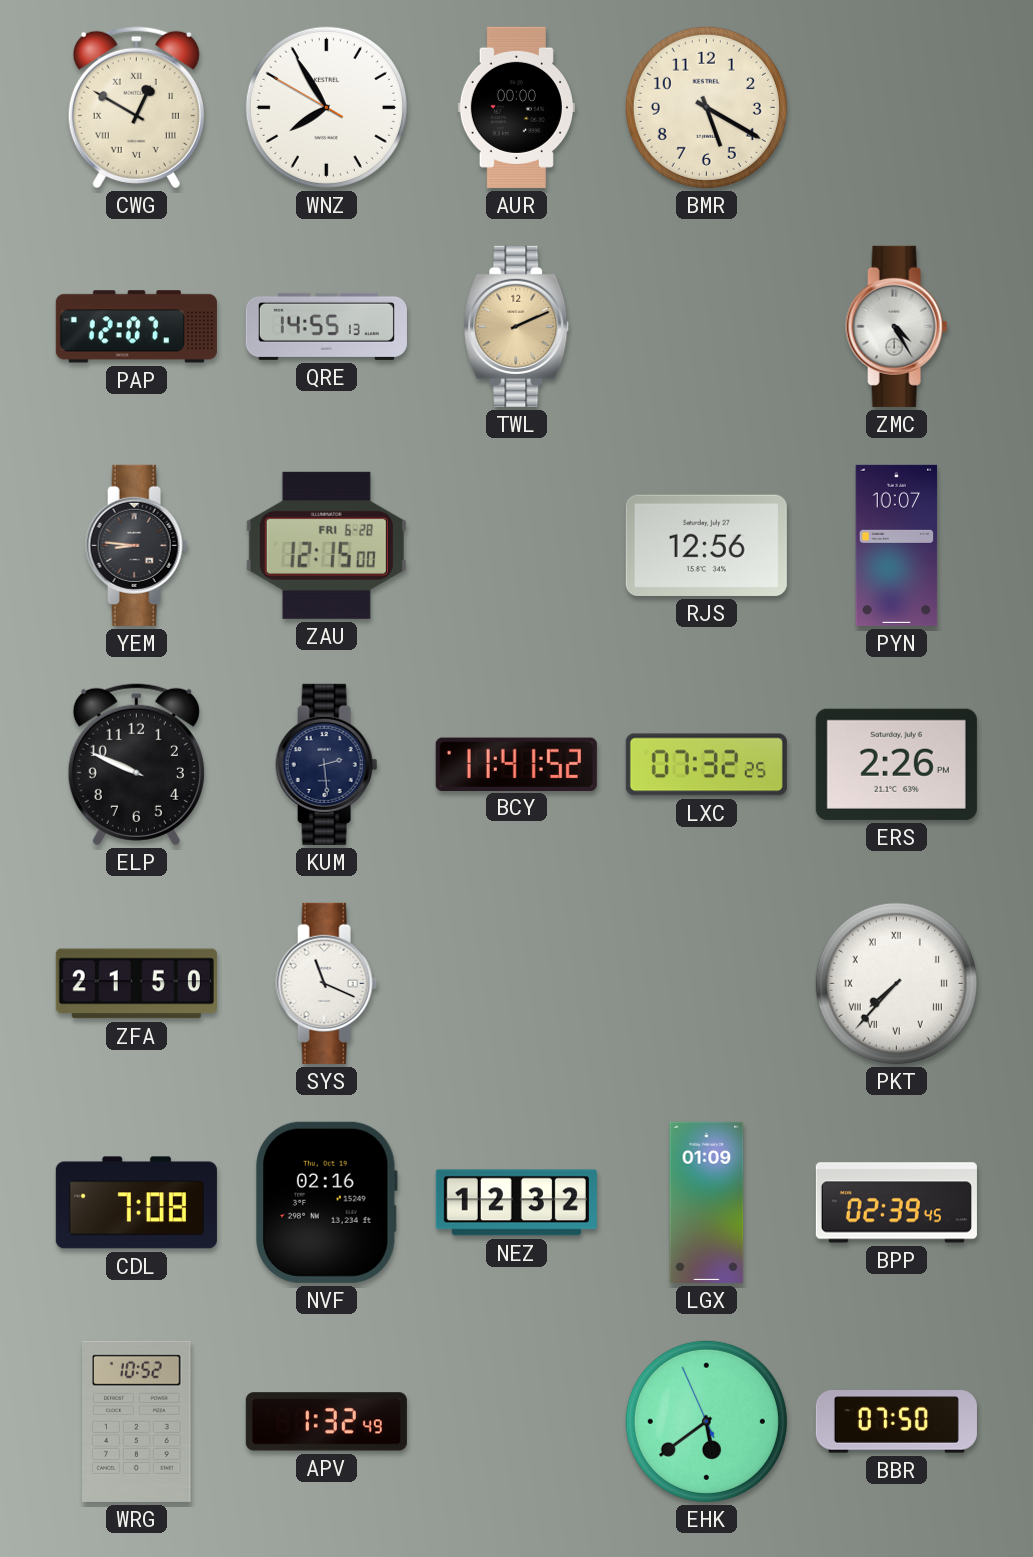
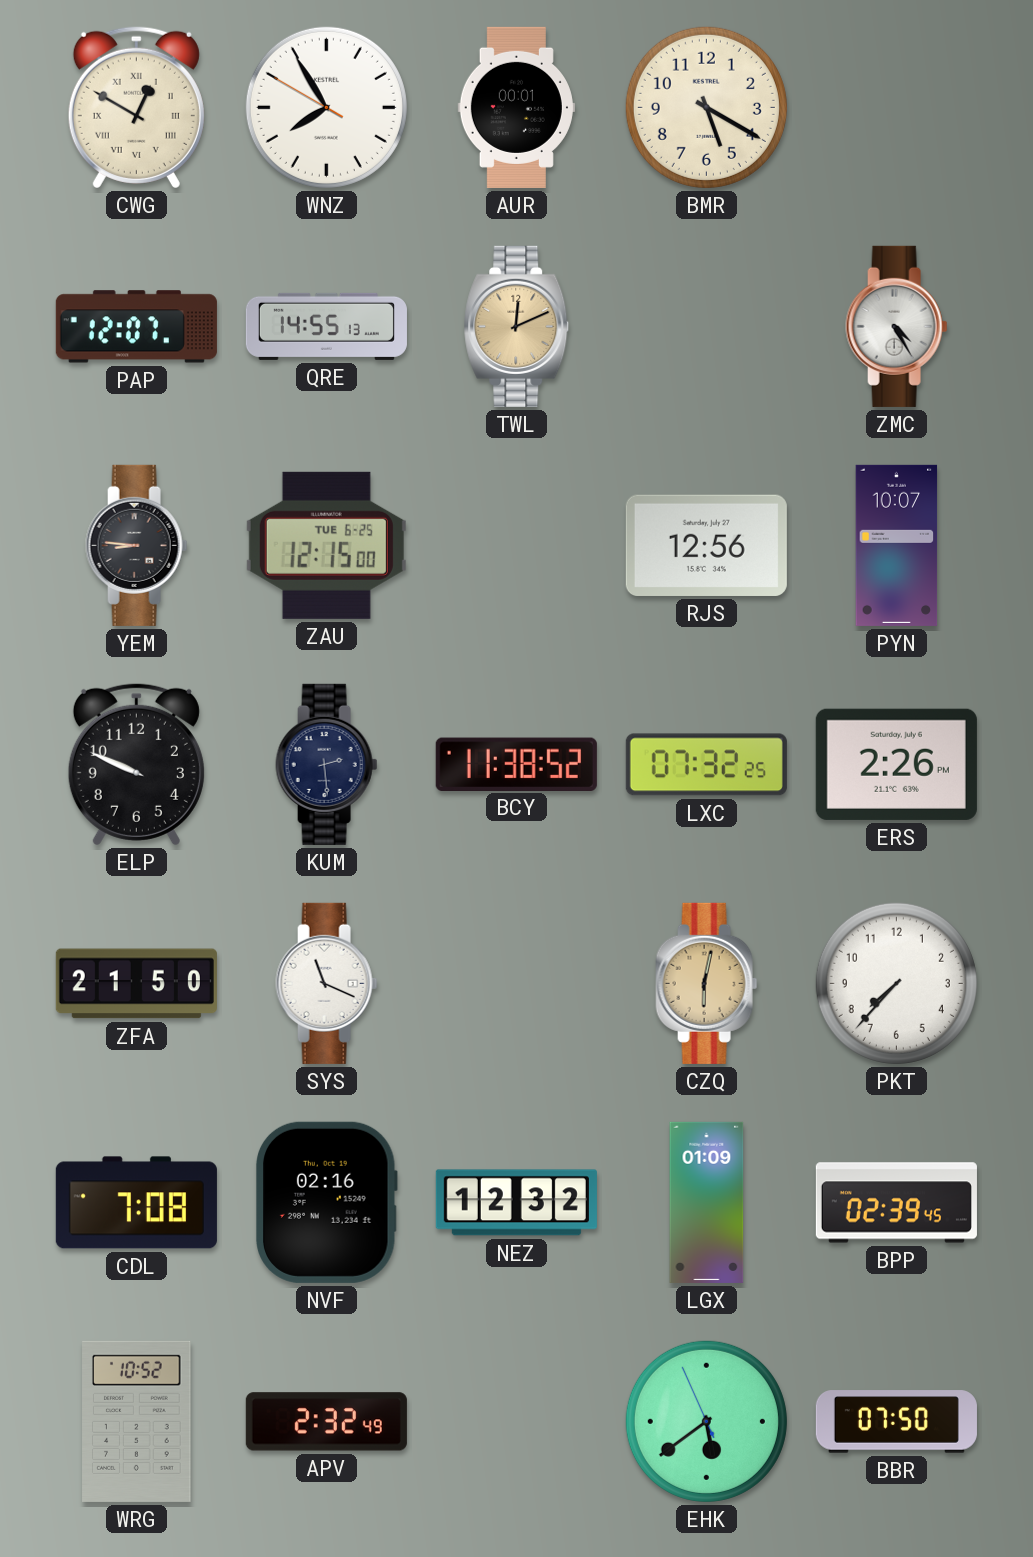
AUR: 00:00 -> 00:01 (516, 107)
TWL: 2:11 -> 12:11 (517, 326)
ZAU date: FRI 6-28 -> TUE 6-25 (326, 545)
BCY: 11:41 -> 11:38 (516, 764)
CZQ: none -> 6:02 (707, 983)
PKT numerals: Roman -> Arabic (896, 983)
APV: 1:32 -> 2:32 (326, 1422)
